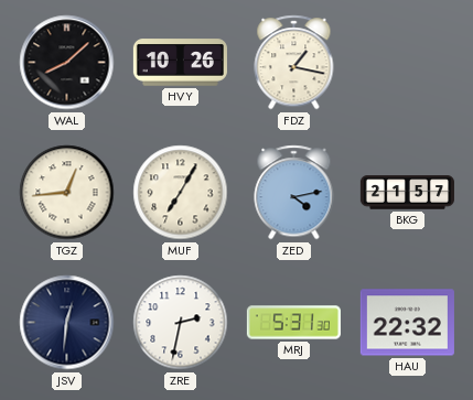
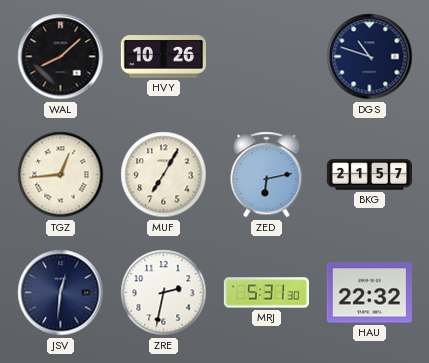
FDZ: 1:17 -> none (294, 63)
DGS: none -> 10:48 (370, 57)
ZED: 4:13 -> 6:13 (267, 175)
